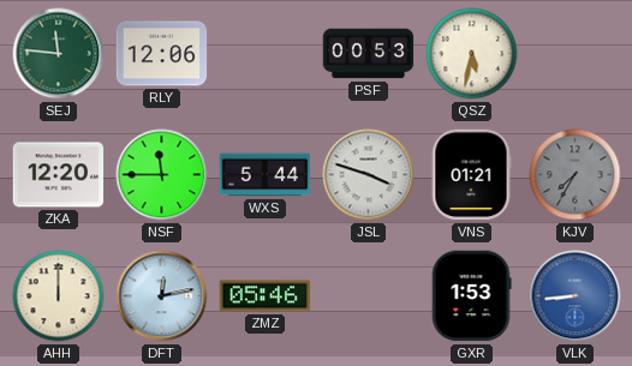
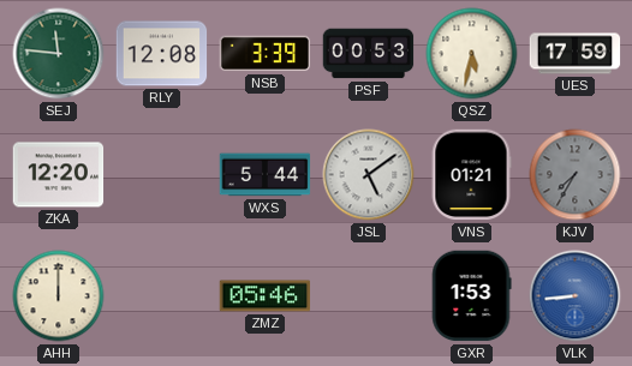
RLY: 12:06 -> 12:08 (162, 54)
NSB: none -> 3:39 (266, 54)
UES: none -> 17:59 (576, 54)
NSF: 11:45 -> none (162, 175)
JSL: 3:48 -> 5:09 (369, 175)
DFT: 12:13 -> none (162, 296)
